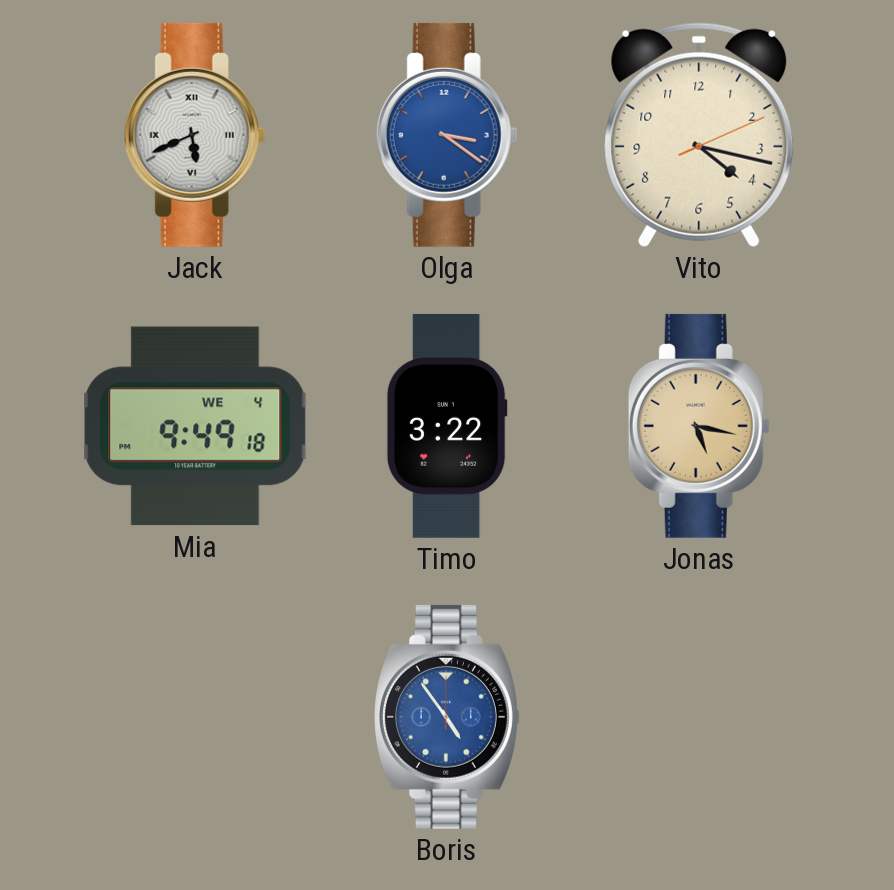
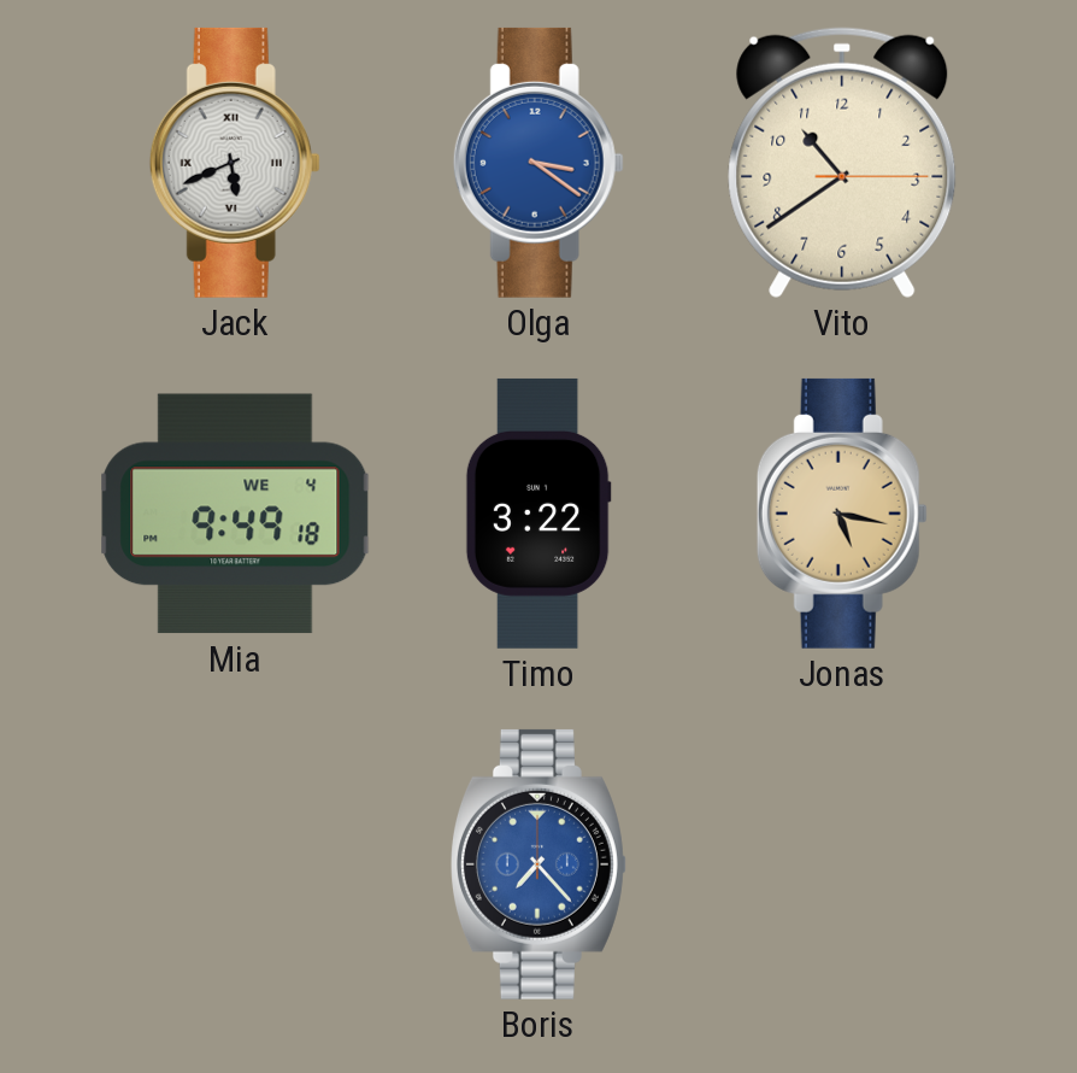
Vito: 4:17 -> 10:39 (842, 163)
Boris: 4:54 -> 7:23 (538, 864)
